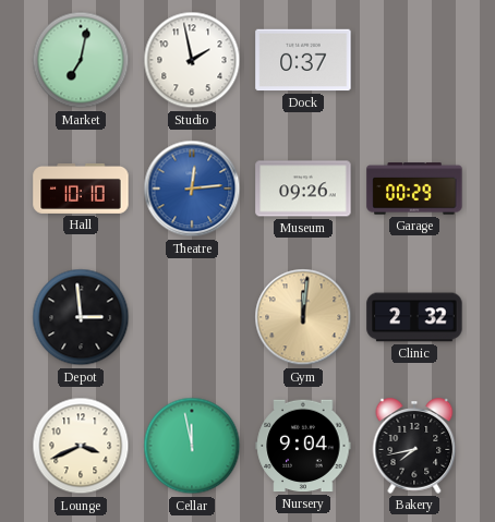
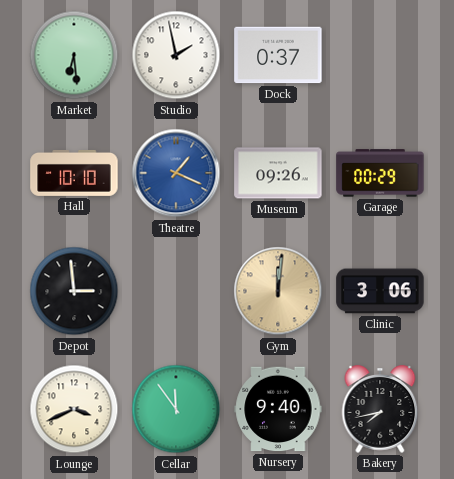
Market: 7:02 -> 6:29 (74, 55)
Theatre: 12:14 -> 1:19 (176, 173)
Clinic: 2:32 -> 3:06 (380, 291)
Cellar: 11:58 -> 11:54 (176, 409)
Nursery: 9:04 -> 9:40 (278, 409)
